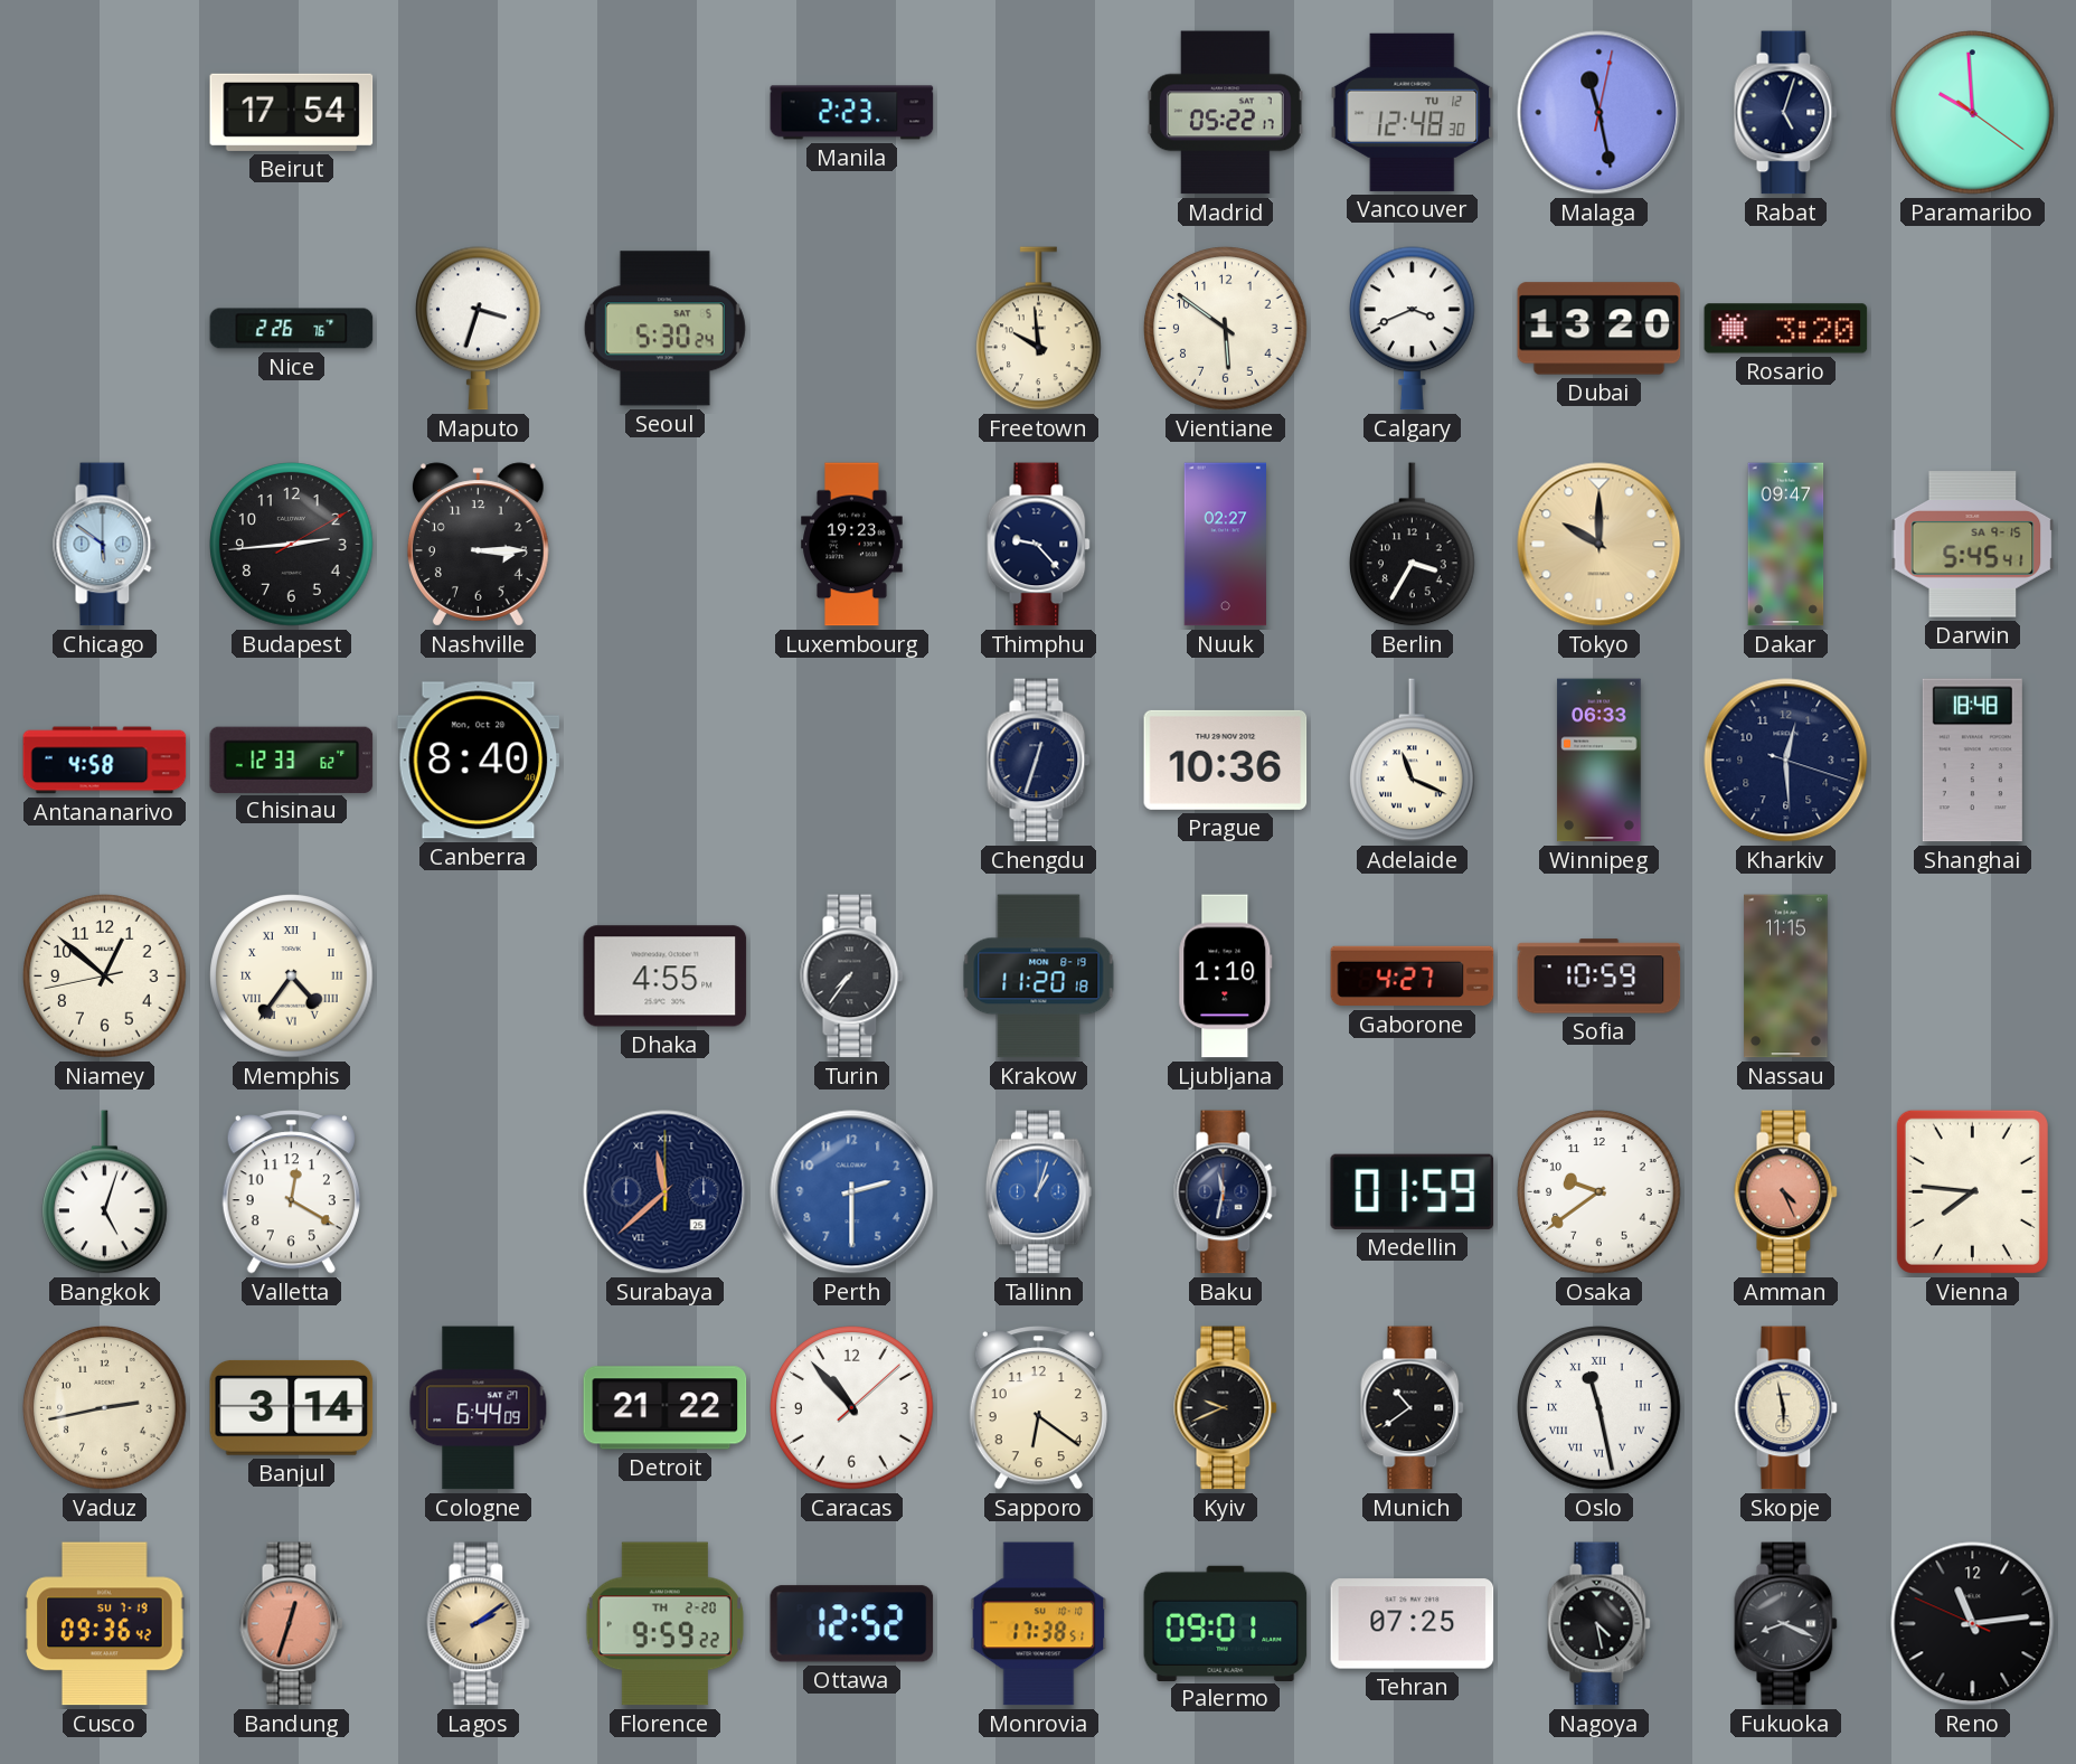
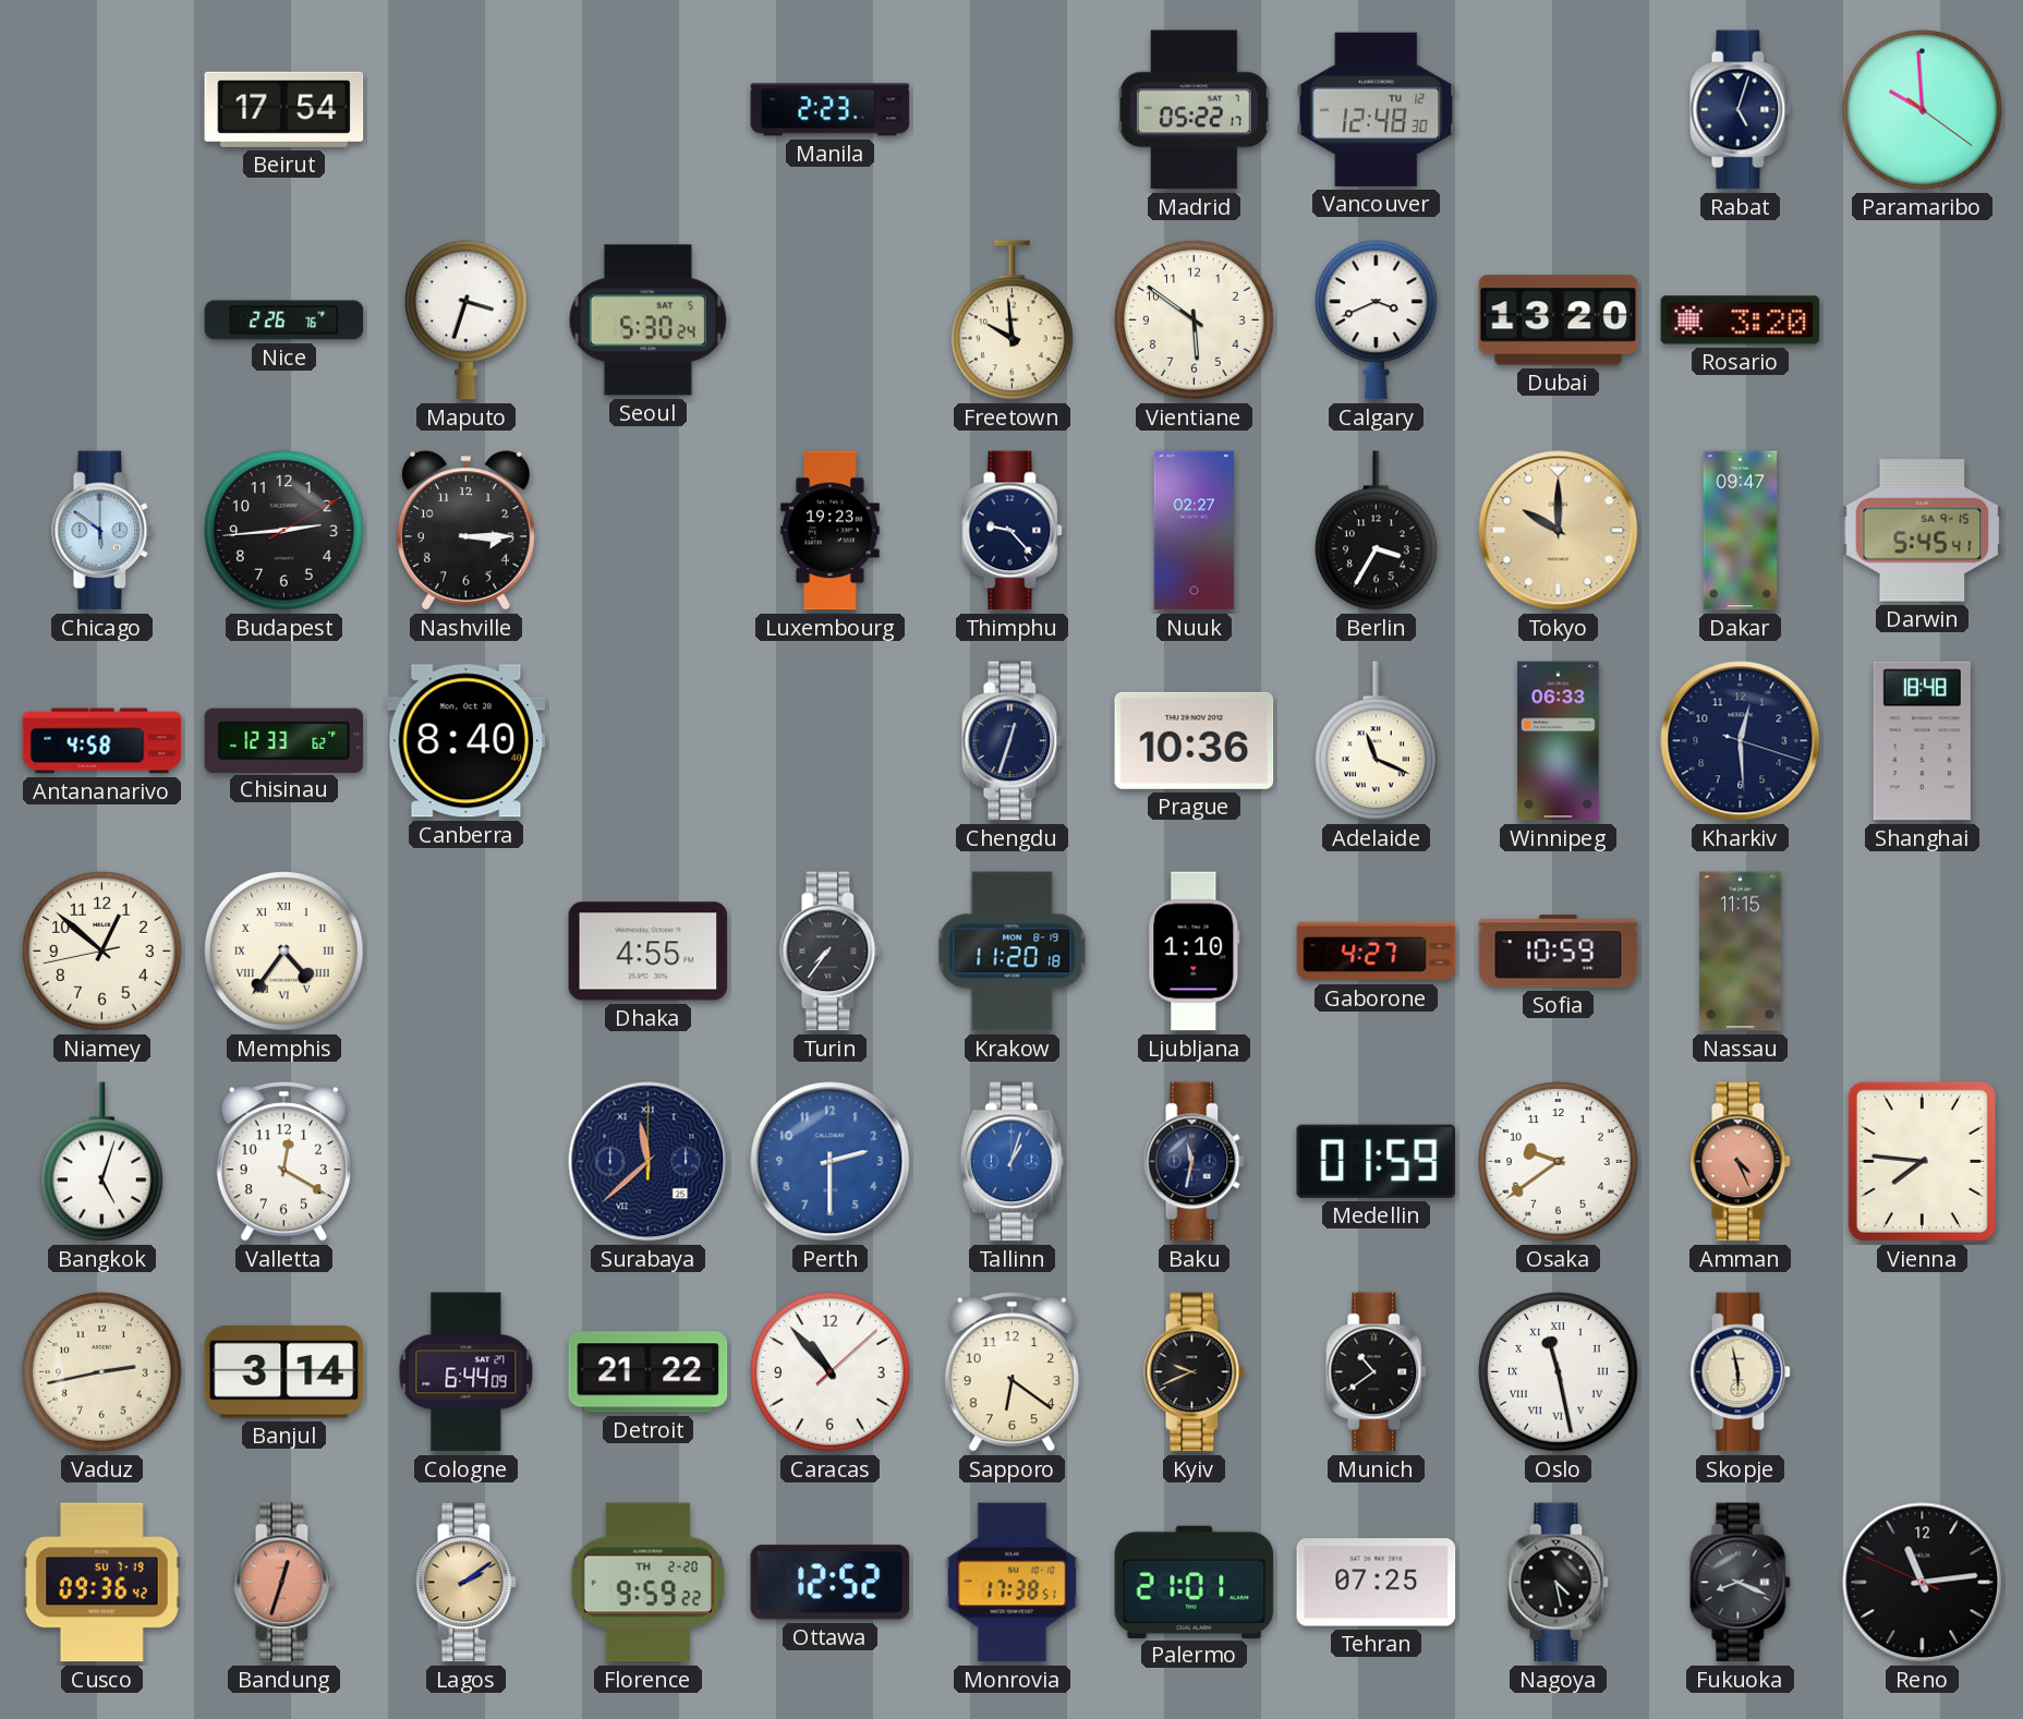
Malaga: 11:28 -> none (1600, 113)
Palermo: 09:01 -> 21:01 (1195, 1582)
